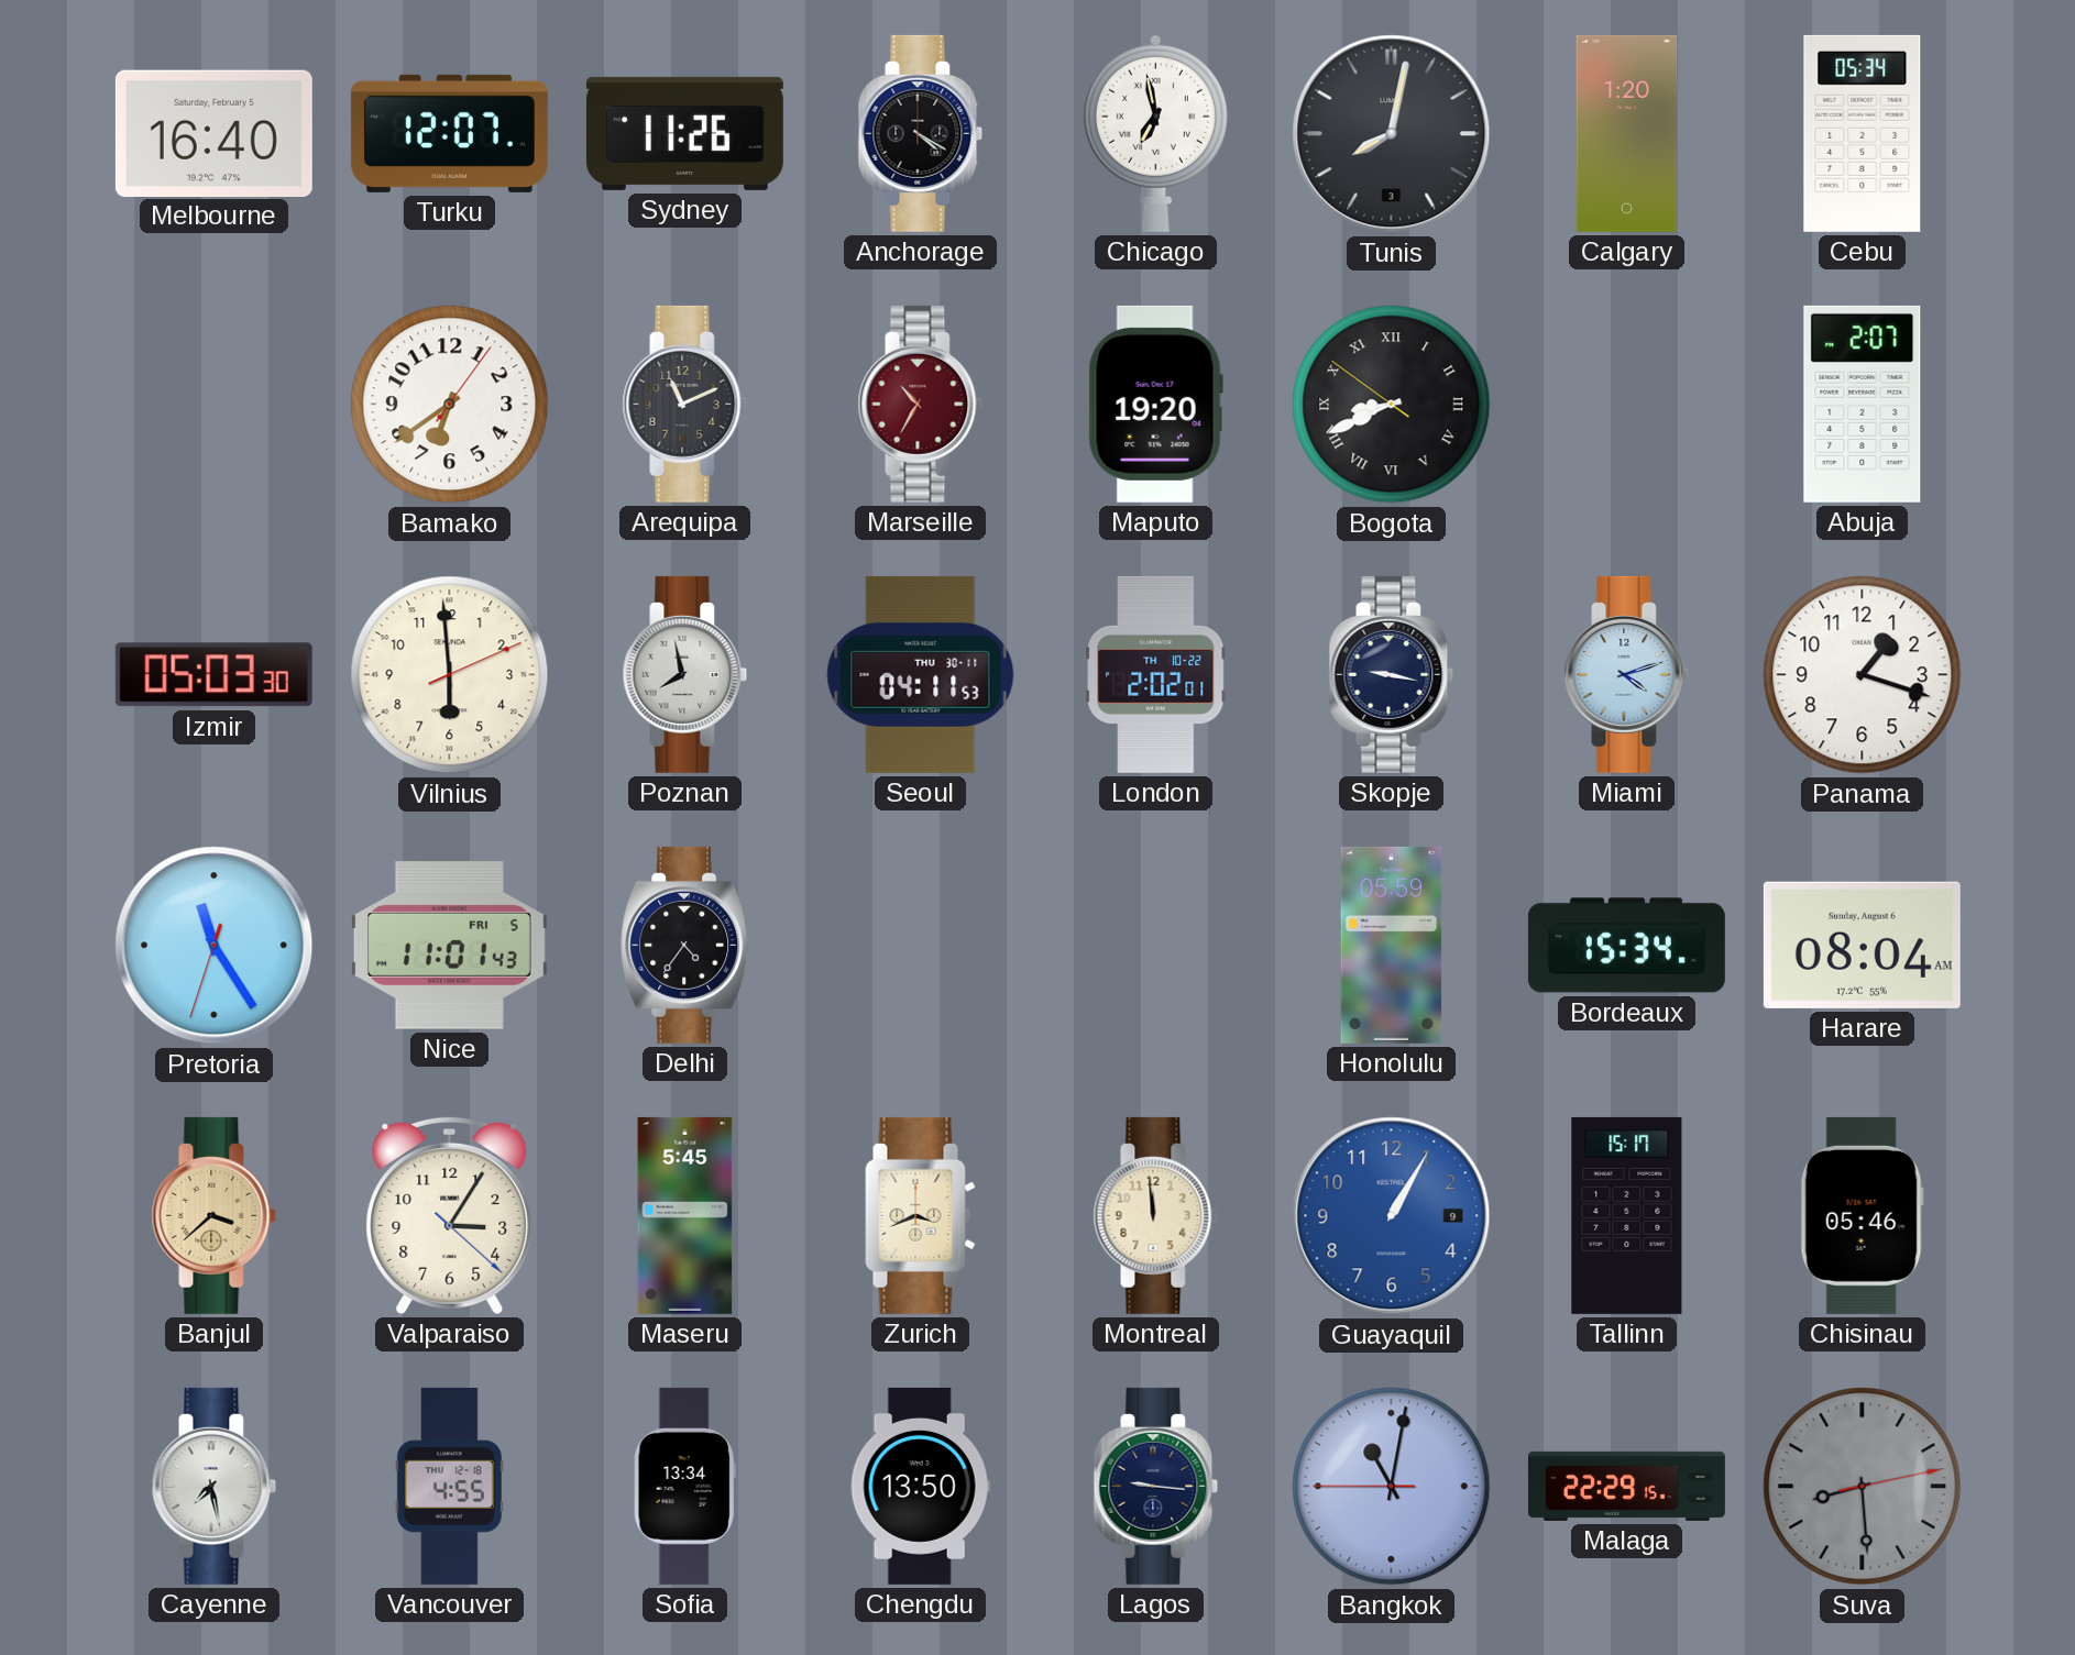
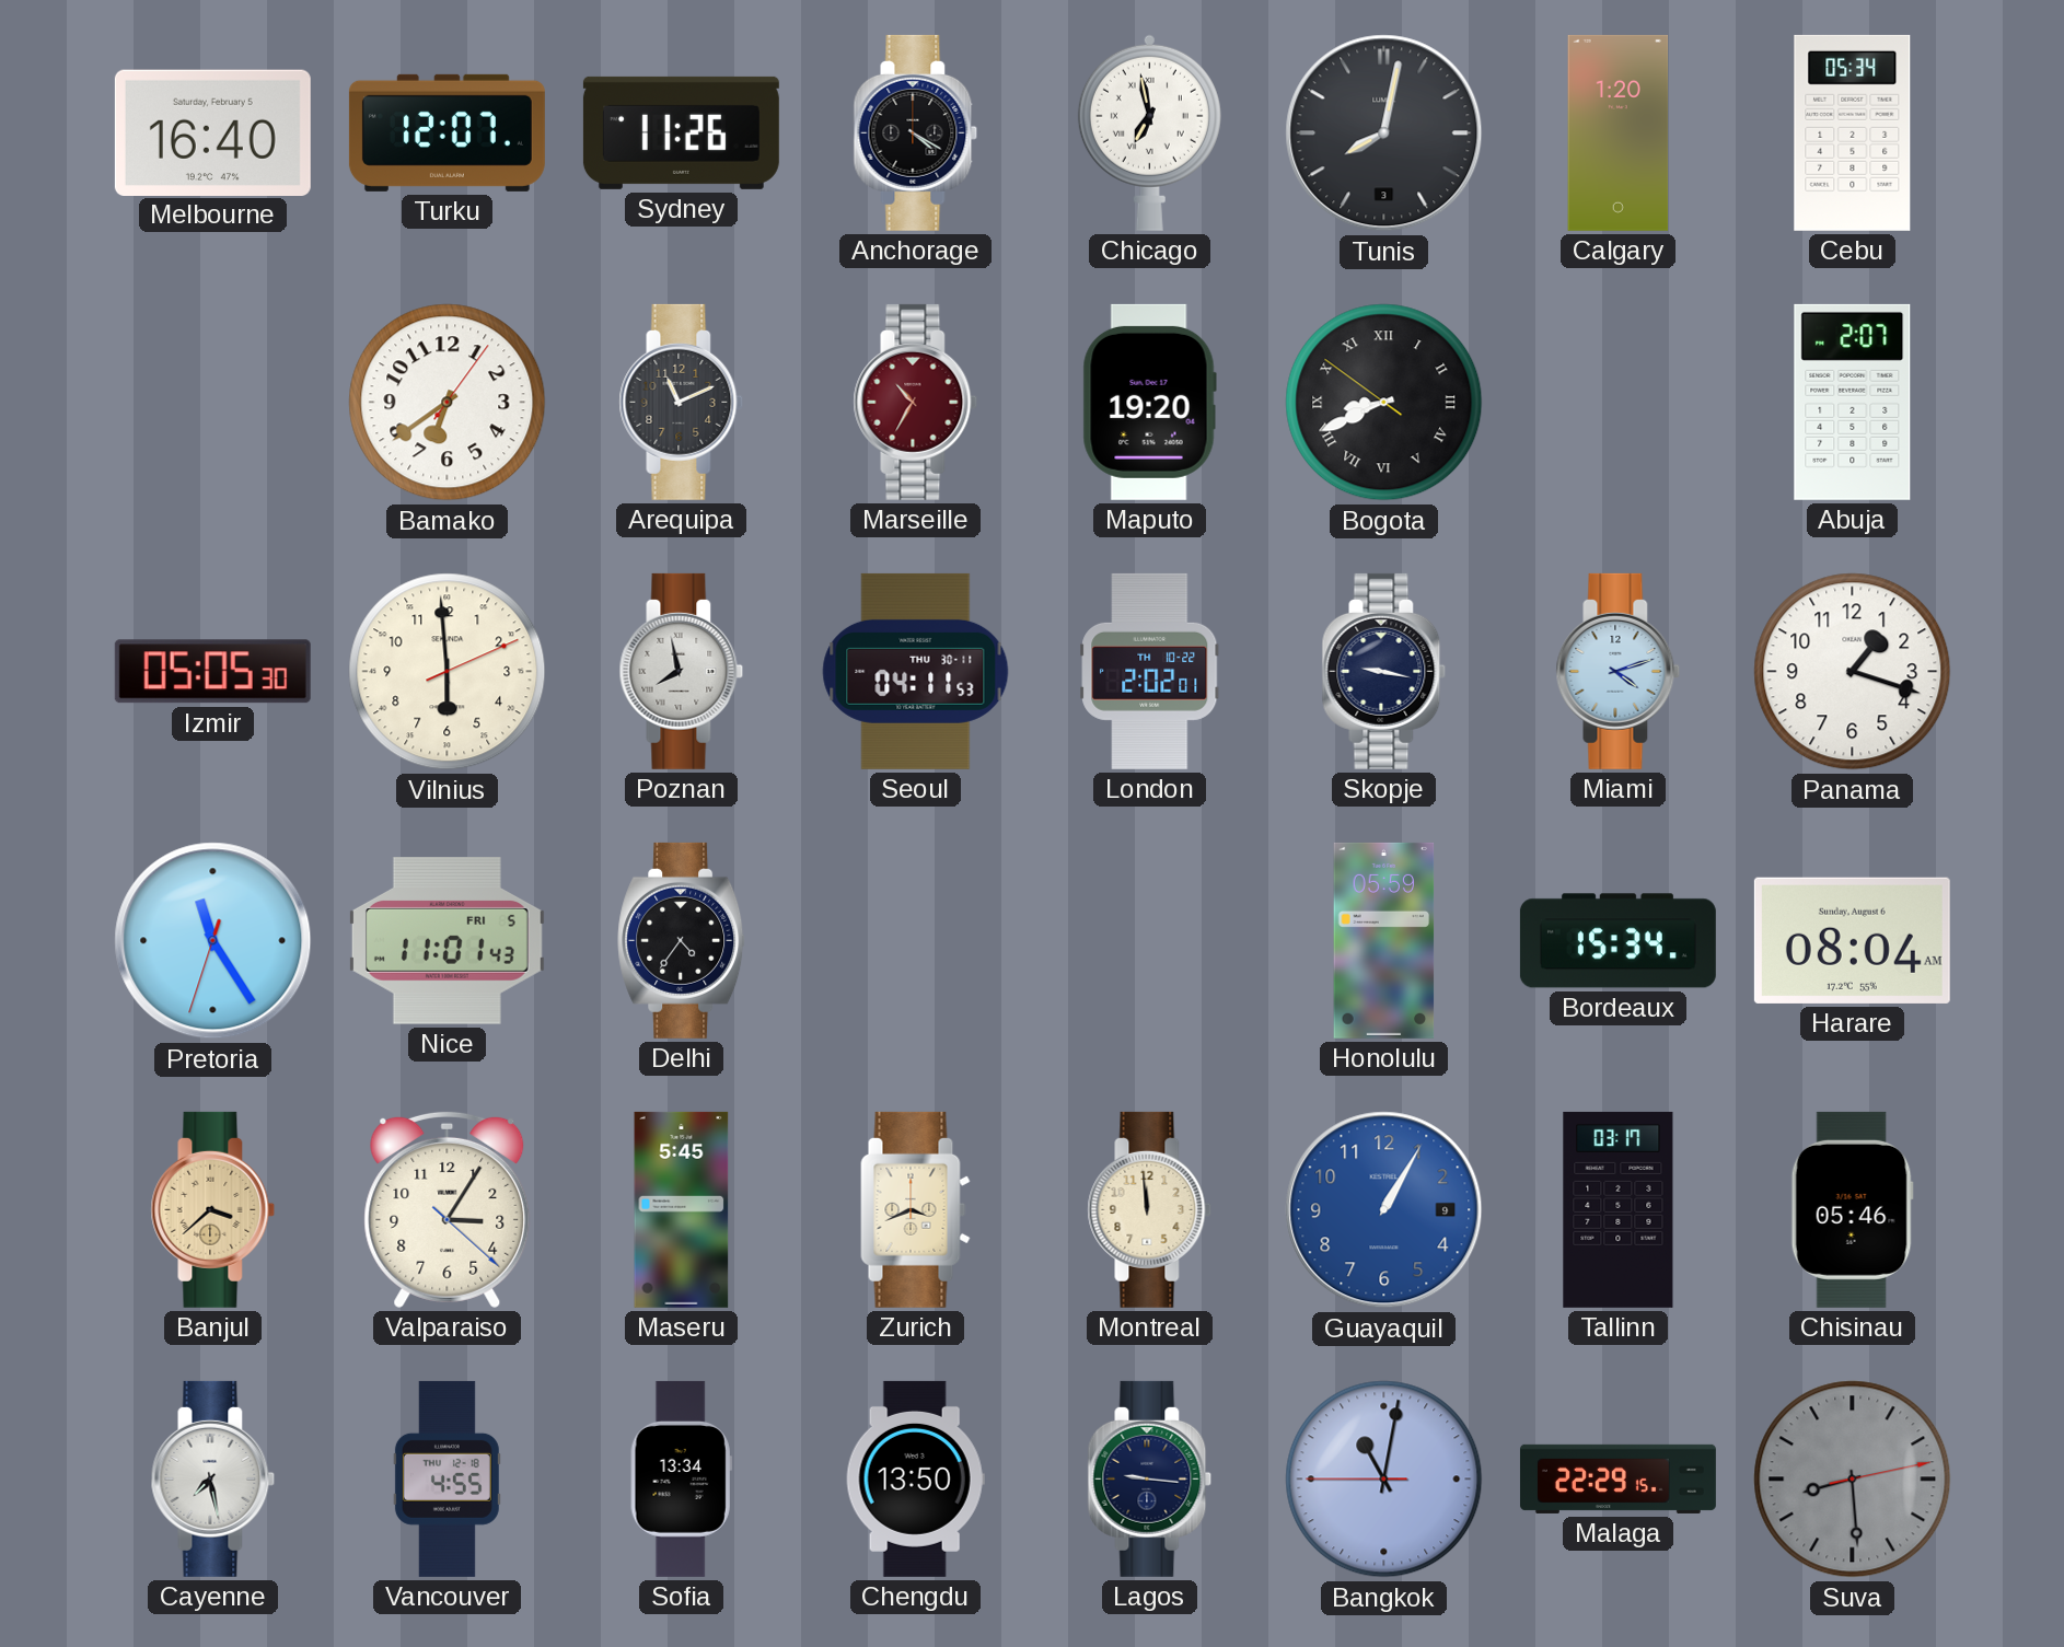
Izmir: 05:03 -> 05:05 (212, 672)
Tallinn: 15:17 -> 03:17 (1619, 1209)
